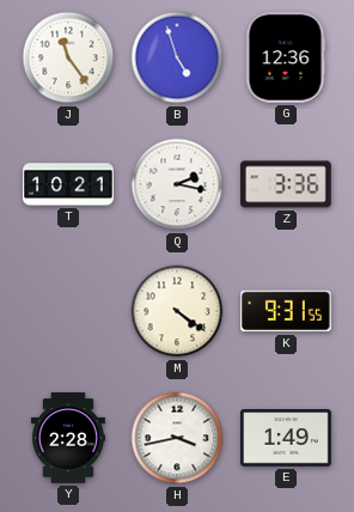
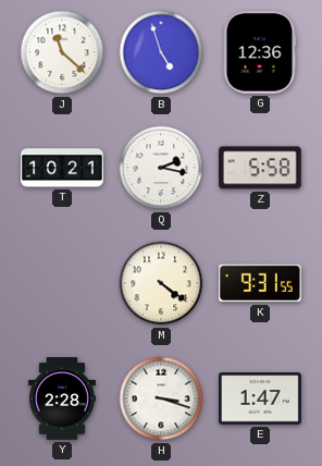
J: 11:24 -> 11:22 (62, 52)
Z: 3:36 -> 5:58 (261, 168)
H: 3:43 -> 3:18 (161, 398)
E: 1:49 -> 1:47 (261, 398)
